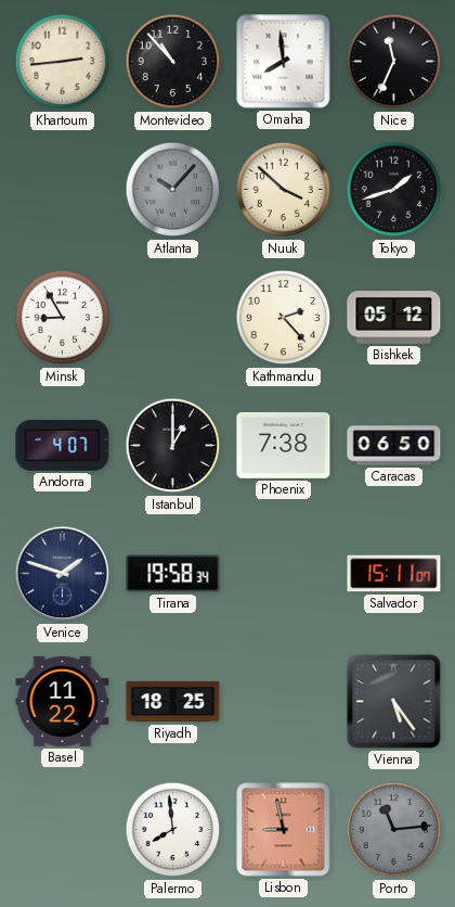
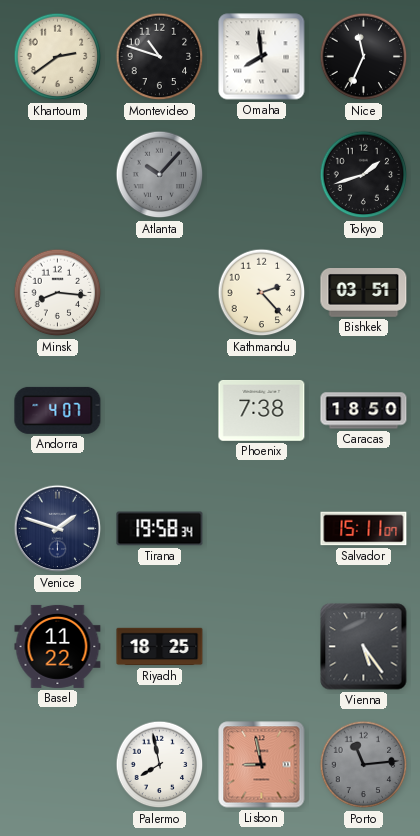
Khartoum: 2:44 -> 2:39 (58, 57)
Montevideo: 10:53 -> 10:48 (160, 57)
Nuuk: 3:52 -> none (284, 190)
Minsk: 8:55 -> 8:16 (58, 293)
Bishkek: 05:12 -> 03:51 (364, 293)
Istanbul: 1:00 -> none (173, 446)
Caracas: 06:50 -> 18:50 (364, 411)
Palermo: 7:59 -> 7:58 (160, 765)
